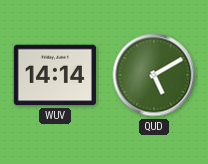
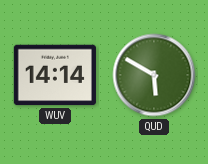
QUD: 5:10 -> 5:50 (154, 75)
